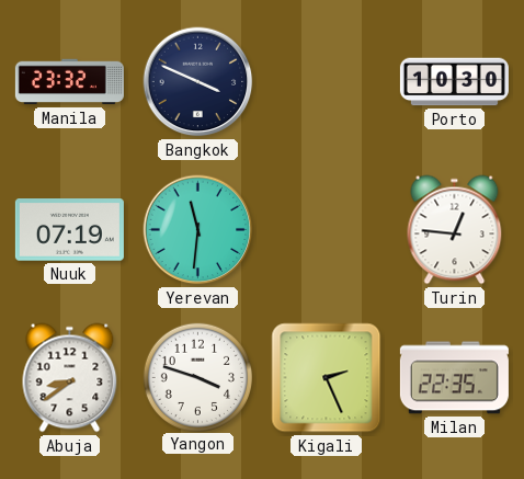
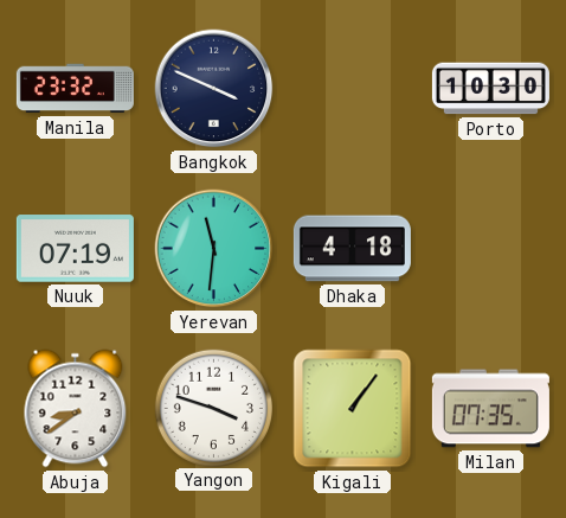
Dhaka: none -> 4:18 (352, 249)
Turin: 12:46 -> none (455, 230)
Kigali: 2:26 -> 1:06 (353, 409)
Milan: 22:35 -> 07:35 (490, 409)
